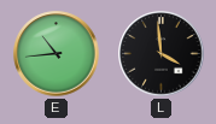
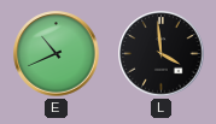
E: 10:44 -> 10:41 (57, 54)
